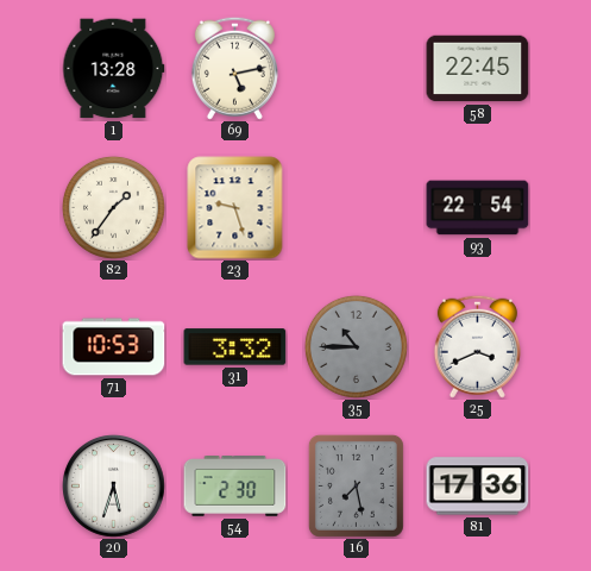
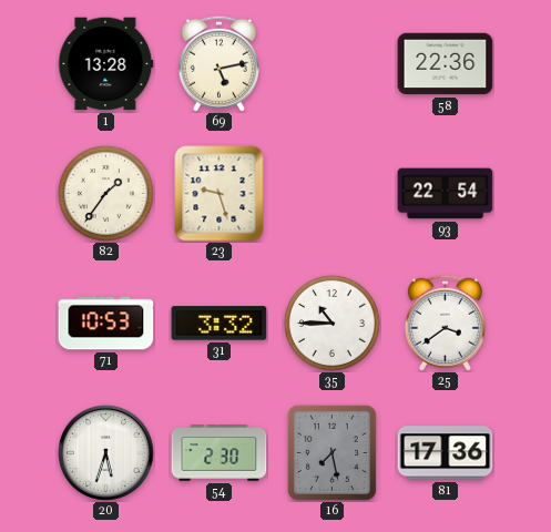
58: 22:45 -> 22:36 (446, 64)
35 dial: grey -> white (331, 323)
25: 3:41 -> 3:39 (445, 323)
